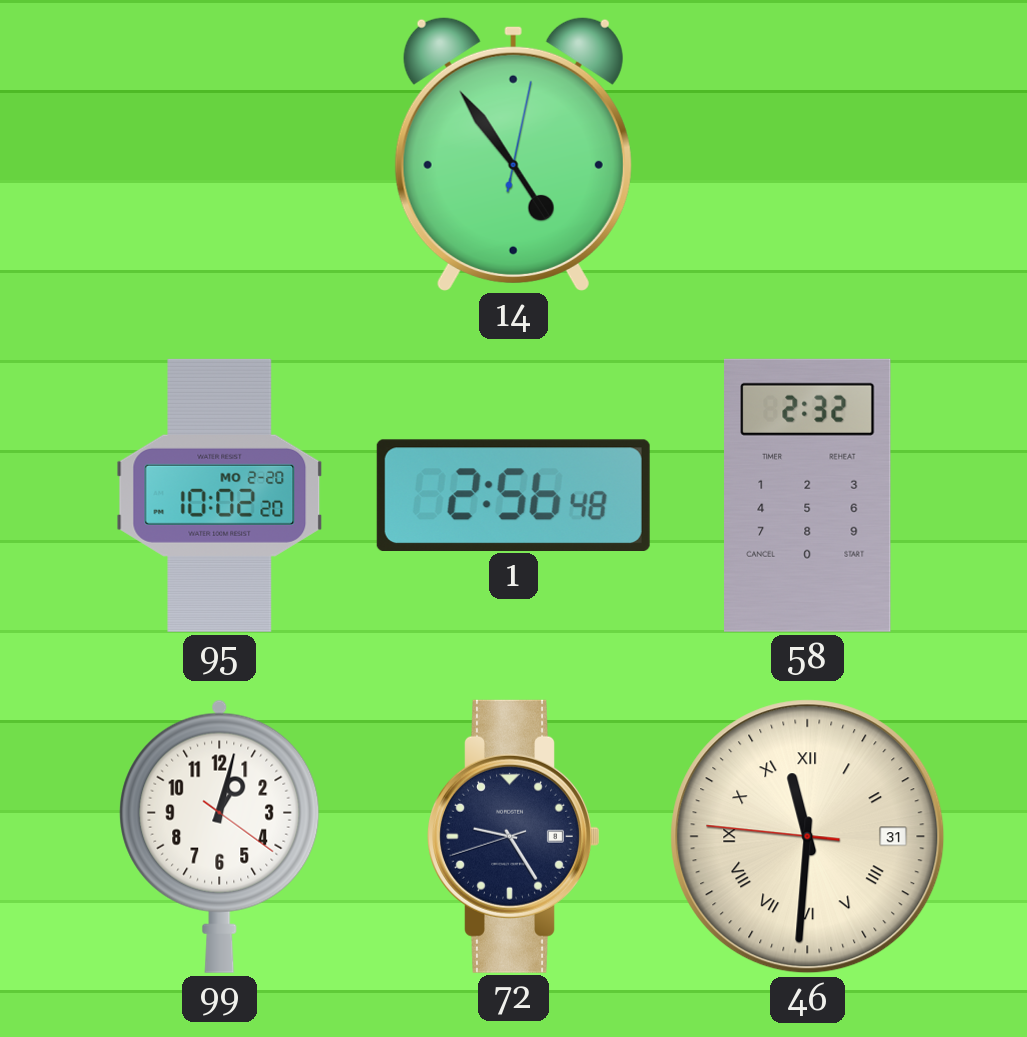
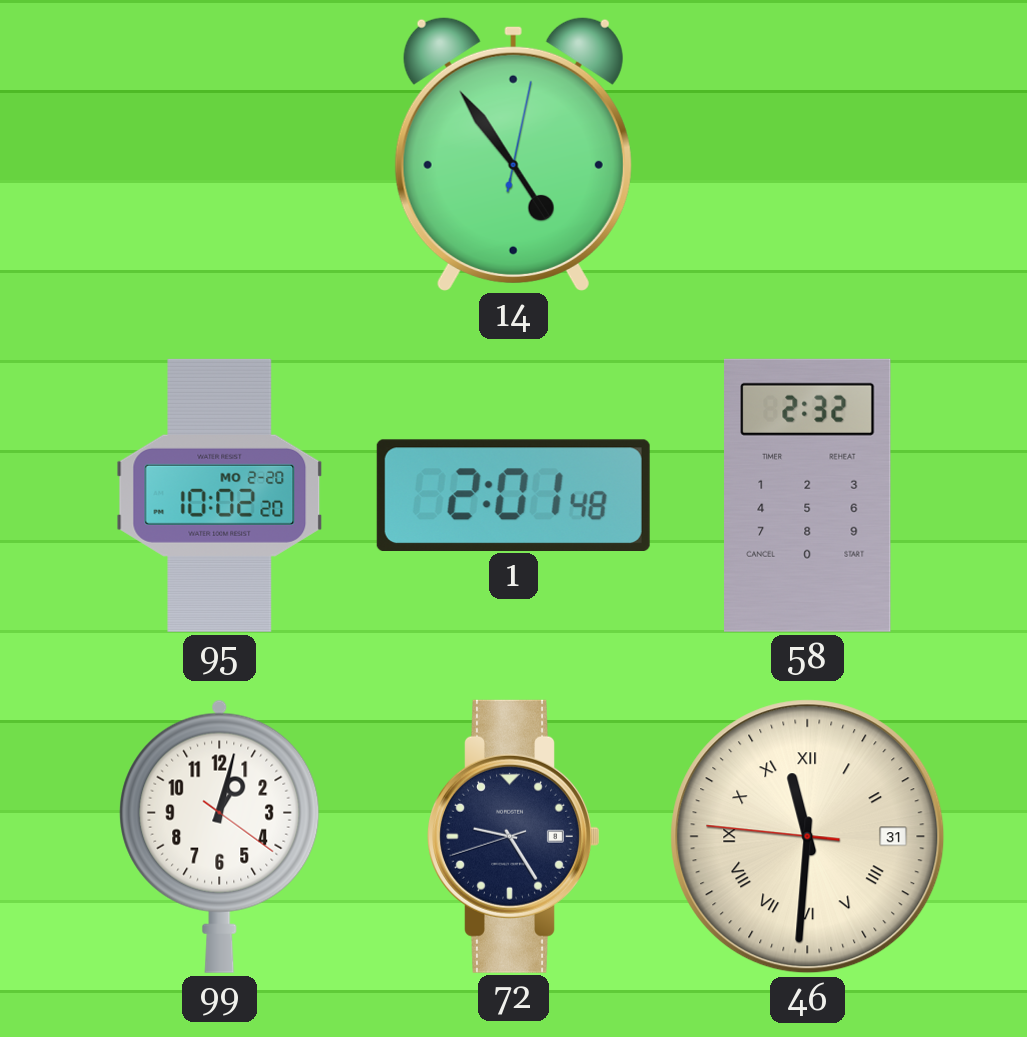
1: 2:56 -> 2:01 (513, 495)
